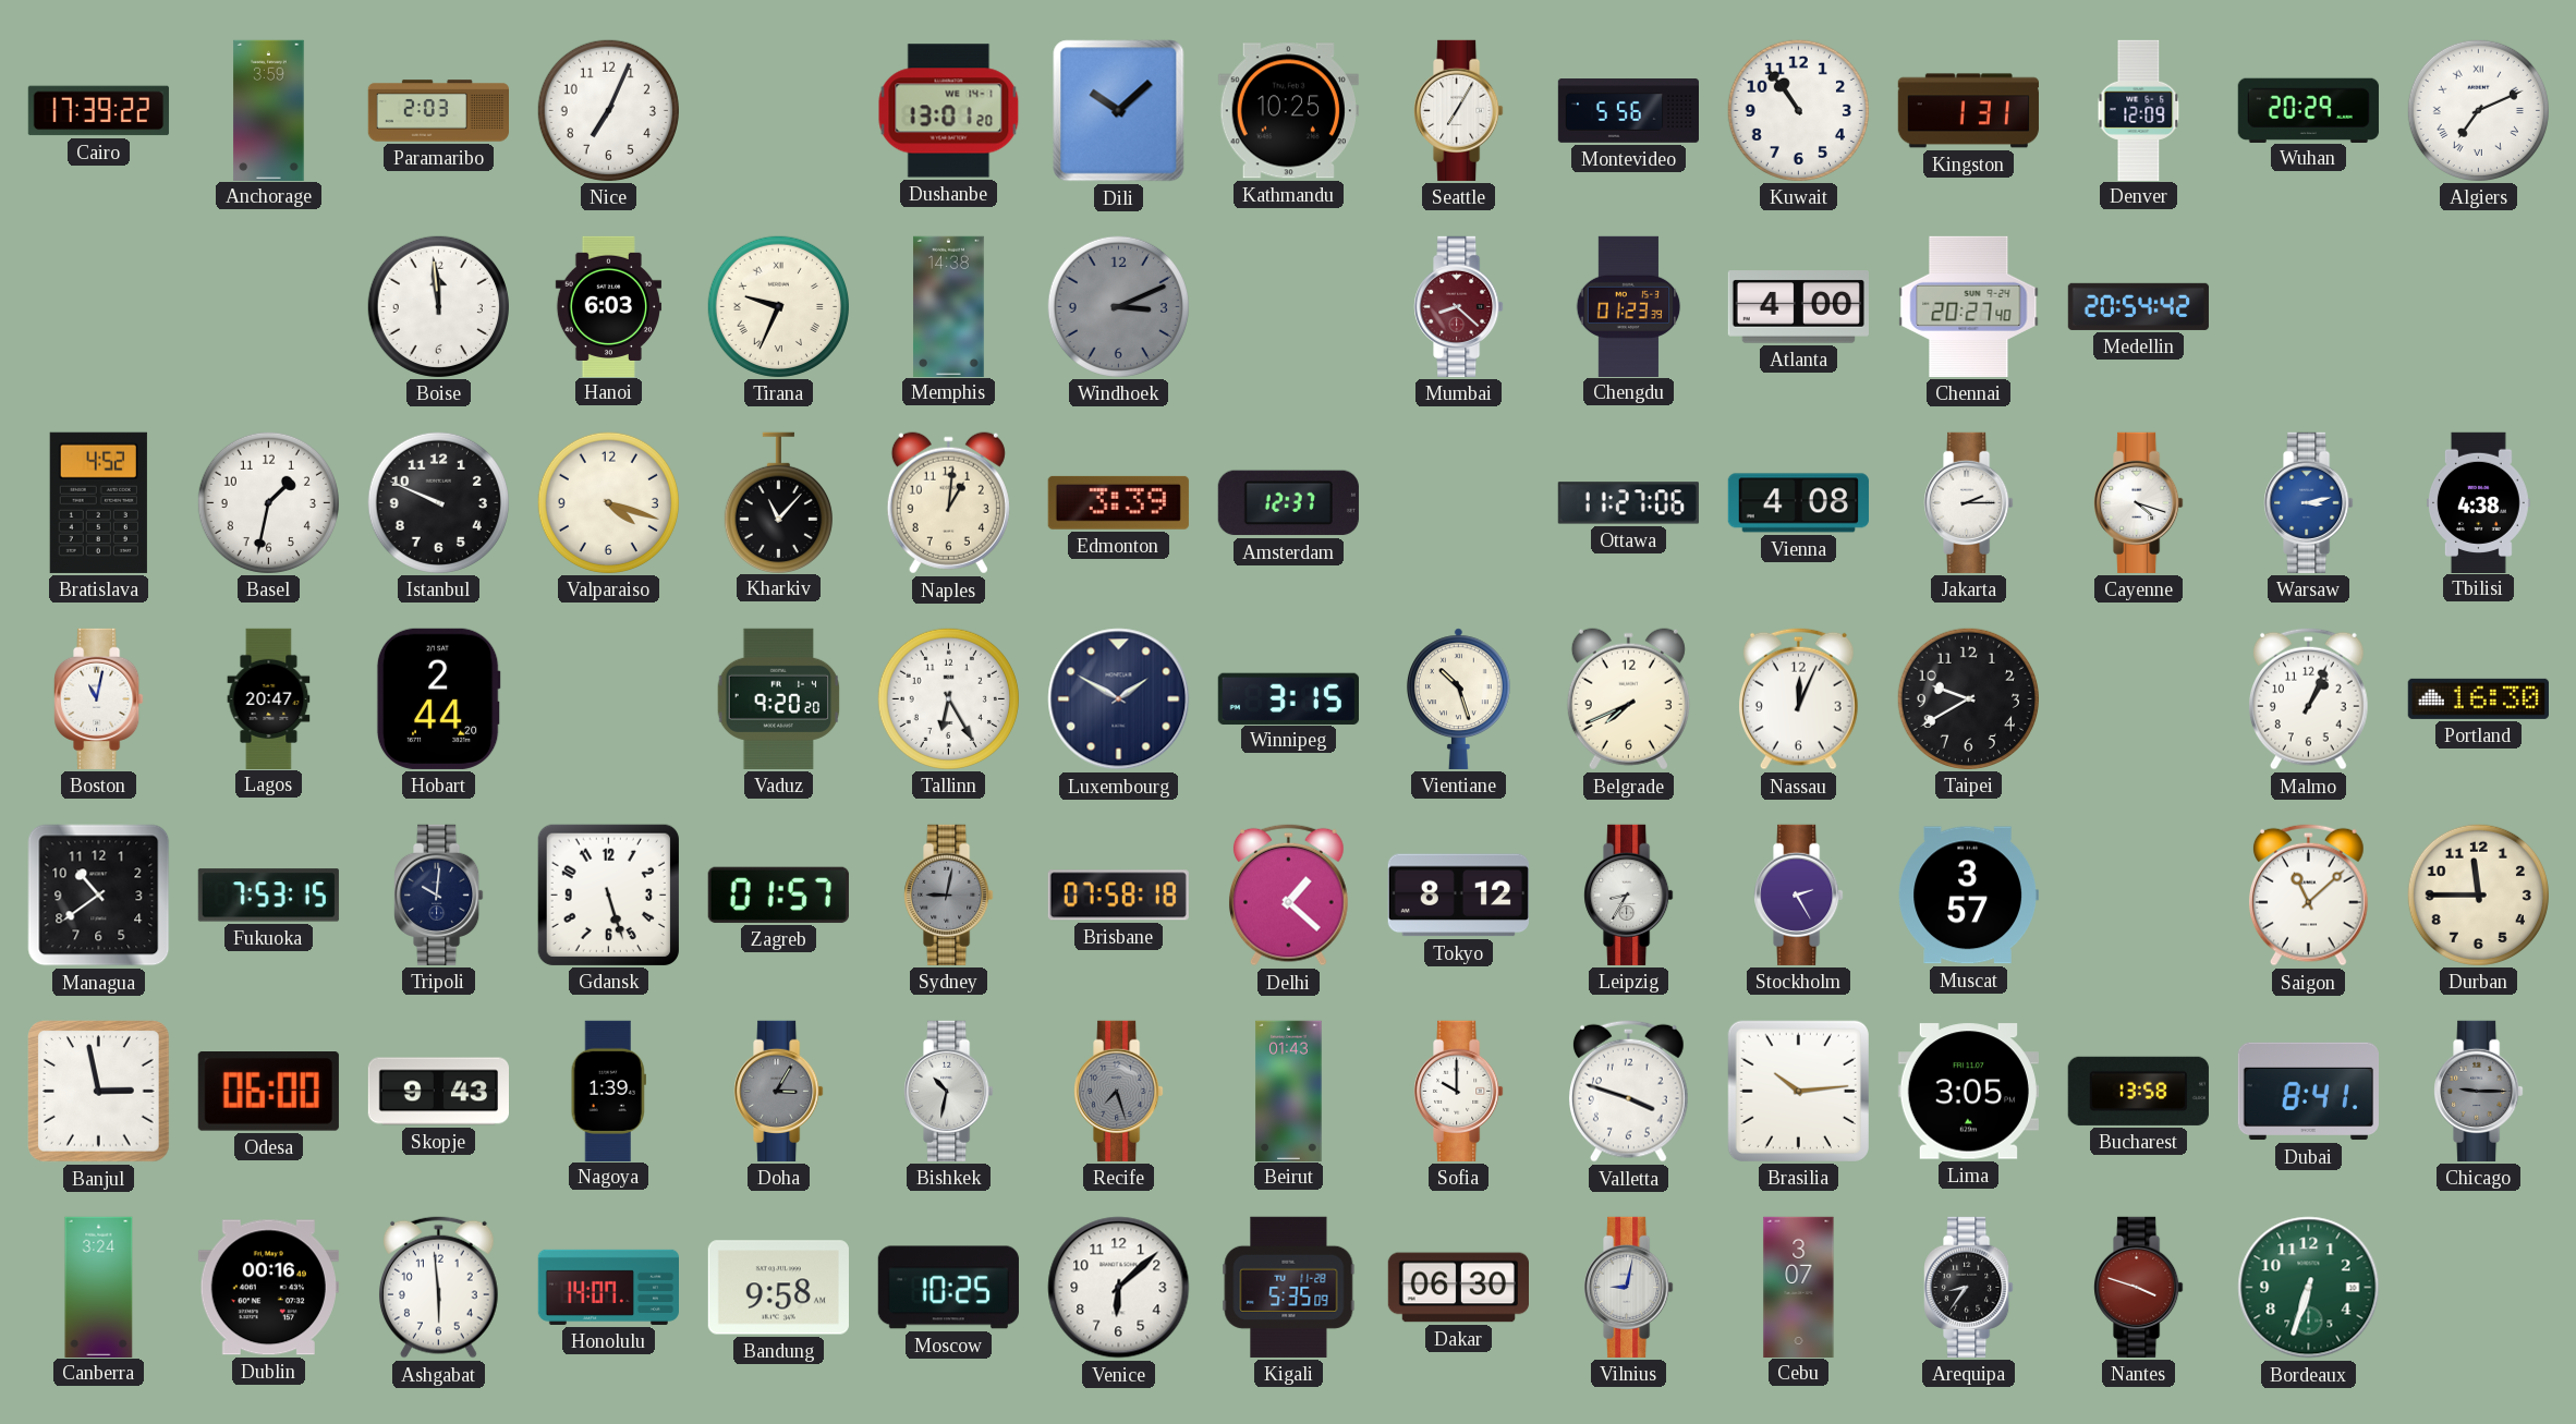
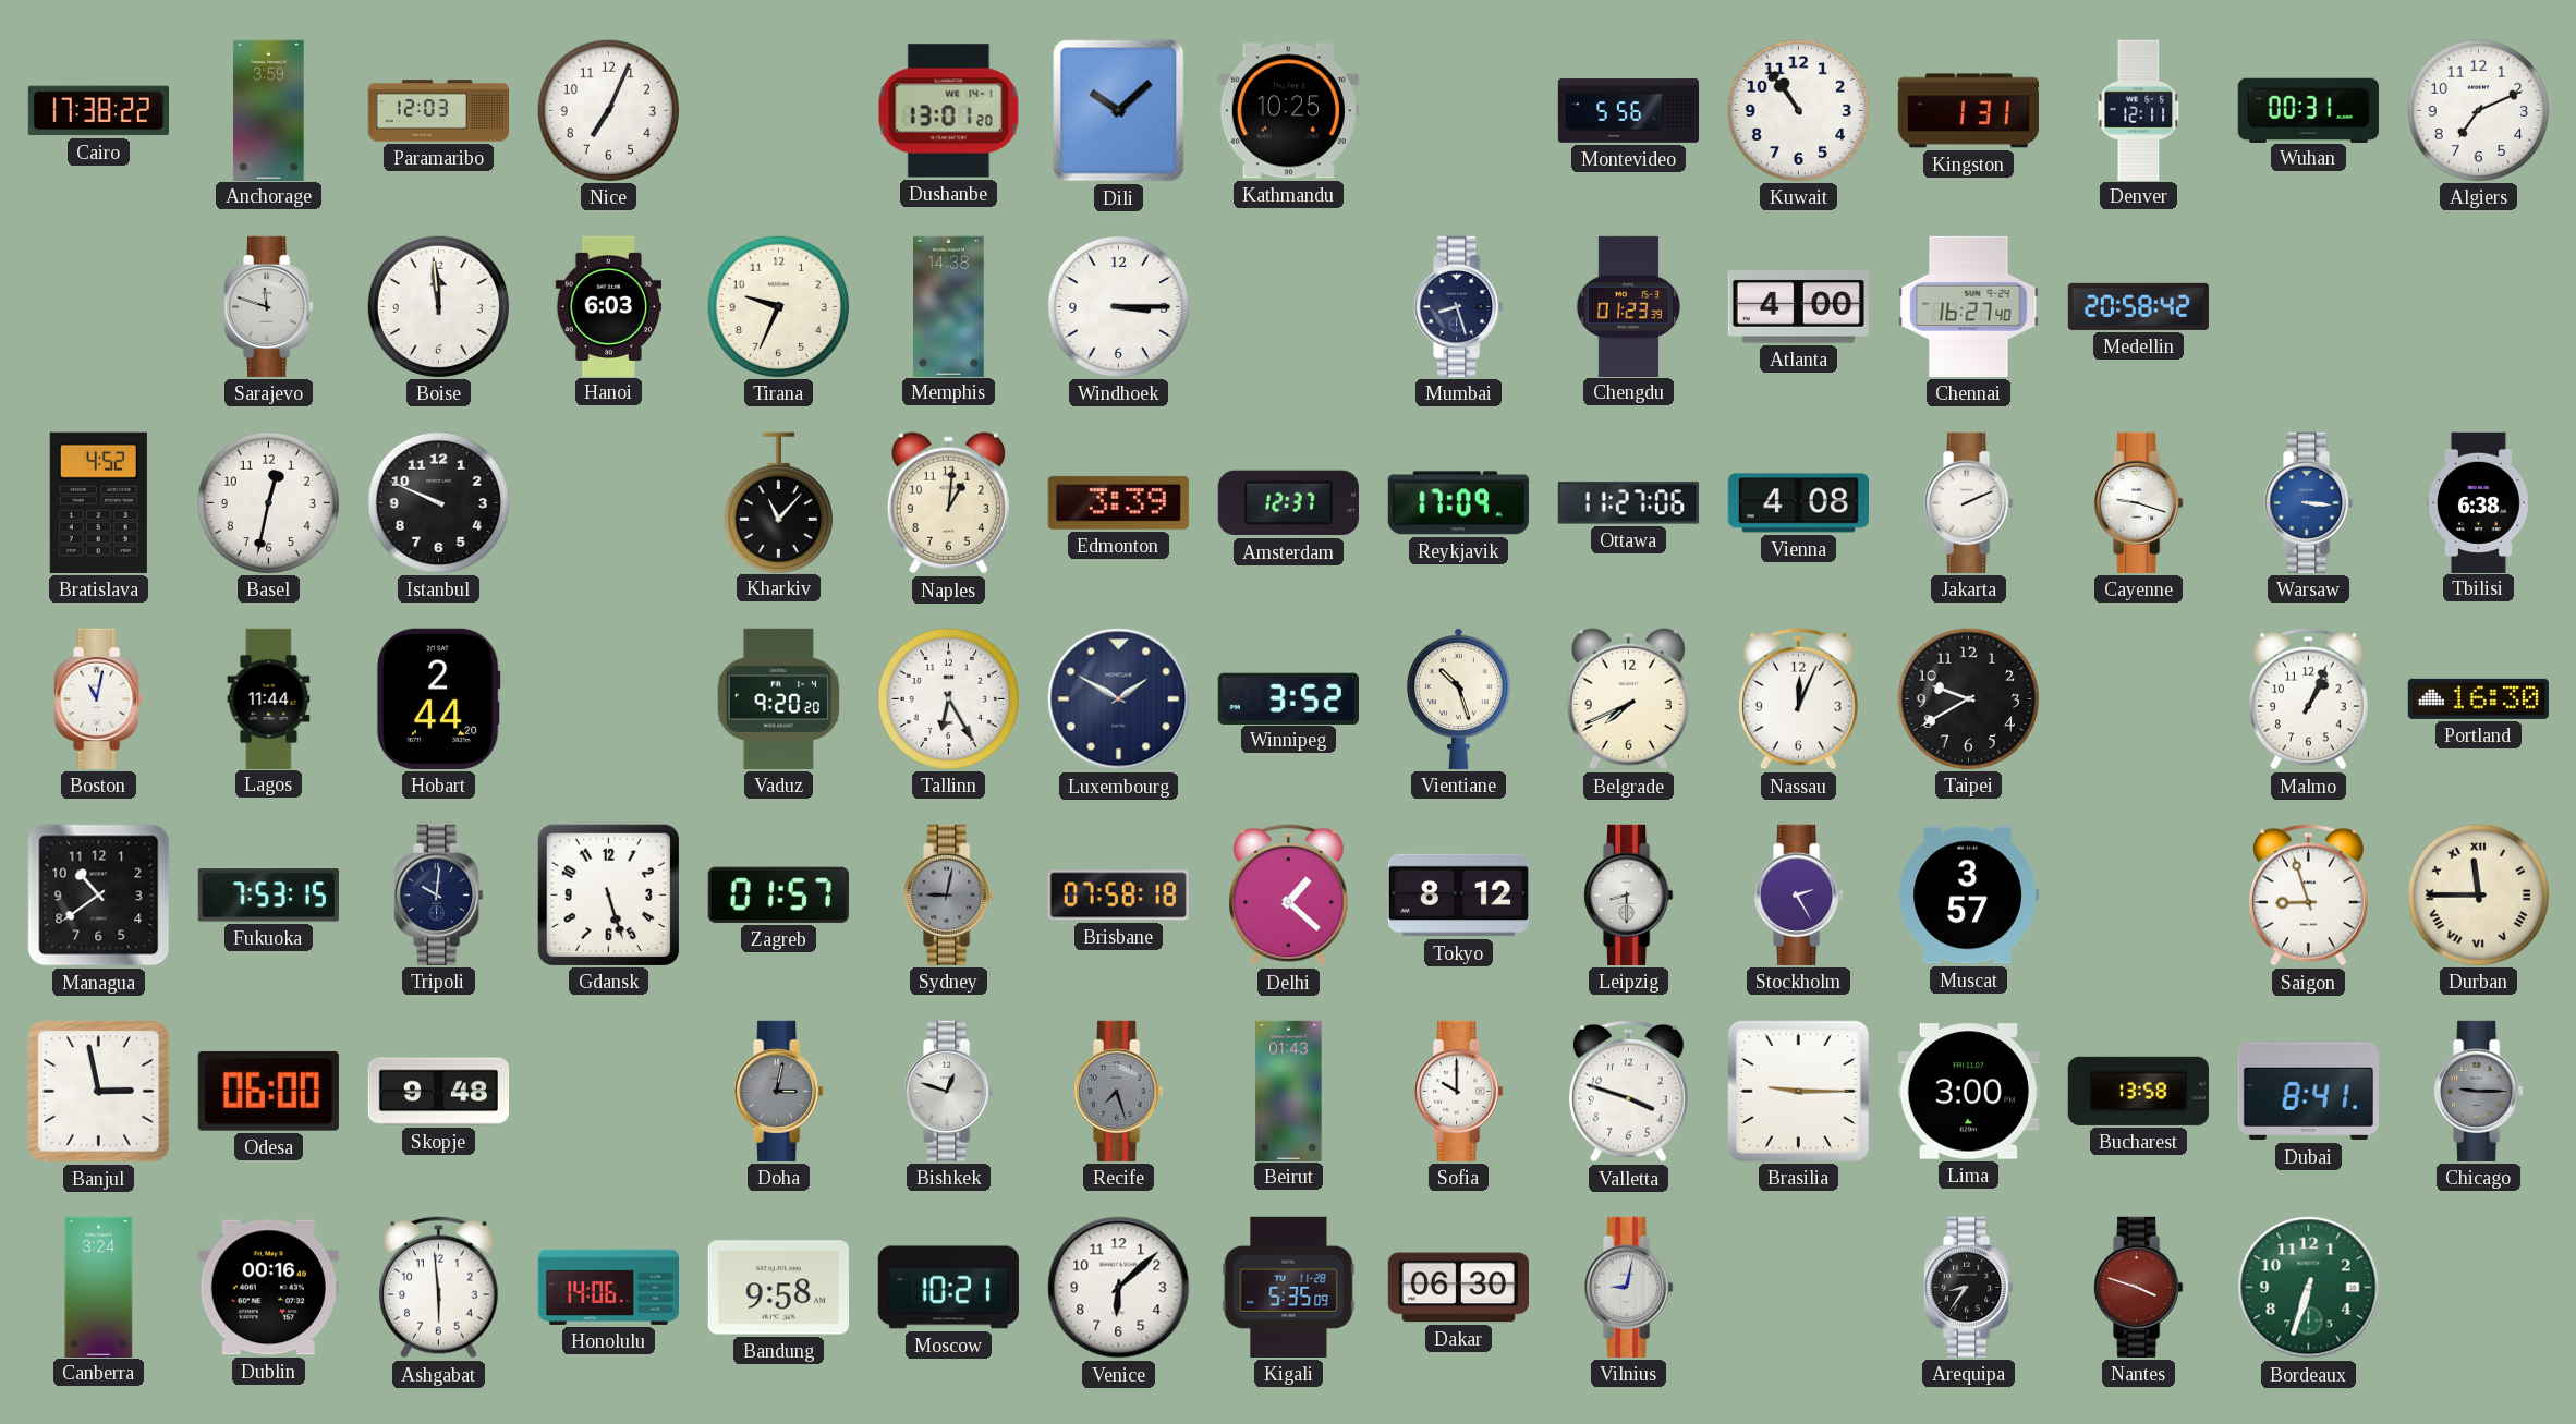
Cairo: 17:39 -> 17:38 (98, 111)
Paramaribo: 2:03 -> 12:03 (438, 111)
Seattle: 7:05 -> none (1459, 110)
Denver: 12:09 -> 12:11 (2139, 110)
Wuhan: 20:29 -> 00:31 (2308, 110)
Algiers numerals: Roman -> Arabic (2478, 110)
Sarajevo: none -> 11:48 (269, 306)
Tirana numerals: Roman -> Arabic (778, 306)
Windhoek: 3:11 -> 3:15 (1118, 306)
Windhoek dial: grey -> white (1118, 306)
Mumbai: 8:22 -> 8:27 (1459, 306)
Mumbai dial: burgundy -> navy (1459, 306)
Chennai: 20:27 -> 16:27 (1969, 306)
Medellin: 20:54 -> 20:58 (2138, 306)
Basel: 1:32 -> 12:32 (268, 502)
Valparaiso: 4:18 -> none (608, 502)
Reykjavik: none -> 17:09 (1458, 503)
Jakarta: 2:15 -> 2:11 (1969, 502)
Cayenne: 4:18 -> 9:18 (2139, 502)
Warsaw: 3:13 -> 3:16 (2309, 502)
Tbilisi: 4:38 -> 6:38 (2479, 502)
Lagos: 20:47 -> 11:44 (269, 698)
Winnipeg: 3:15 -> 3:52 (1288, 698)
Leipzig: 8:35 -> 8:30 (1629, 894)
Saigon: 11:08 -> 8:57 (2309, 894)
Durban numerals: Arabic -> Roman (2478, 894)
Skopje: 9:43 -> 9:48 (438, 1092)
Nagoya: 1:39 -> none (608, 1091)
Doha: 3:05 -> 3:02 (779, 1091)
Bishkek: 10:32 -> 12:48 (949, 1091)
Brasilia: 10:14 -> 9:15 (1798, 1091)
Lima: 3:05 -> 3:00 (1968, 1092)
Honolulu: 14:07 -> 14:06 (608, 1287)
Moscow: 10:25 -> 10:21 (948, 1288)
Cebu: 3:07 -> none (1799, 1287)
